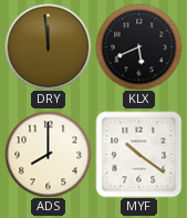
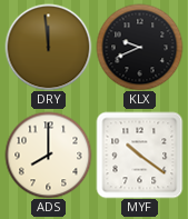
KLX: 5:41 -> 9:41 (139, 47)
